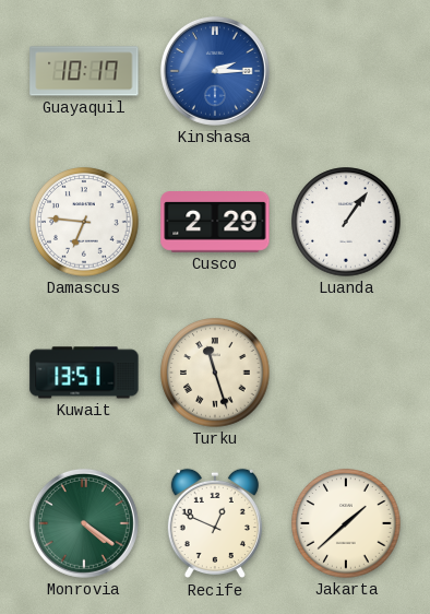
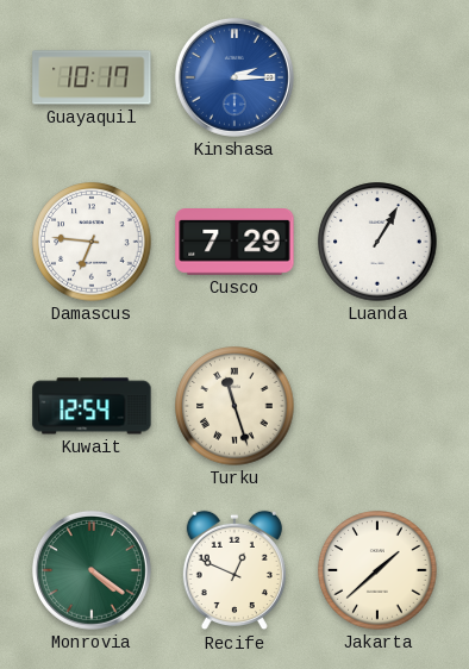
Cusco: 2:29 -> 7:29 (234, 243)
Luanda: 1:06 -> 1:05 (377, 242)
Kuwait: 13:51 -> 12:54 (92, 406)
